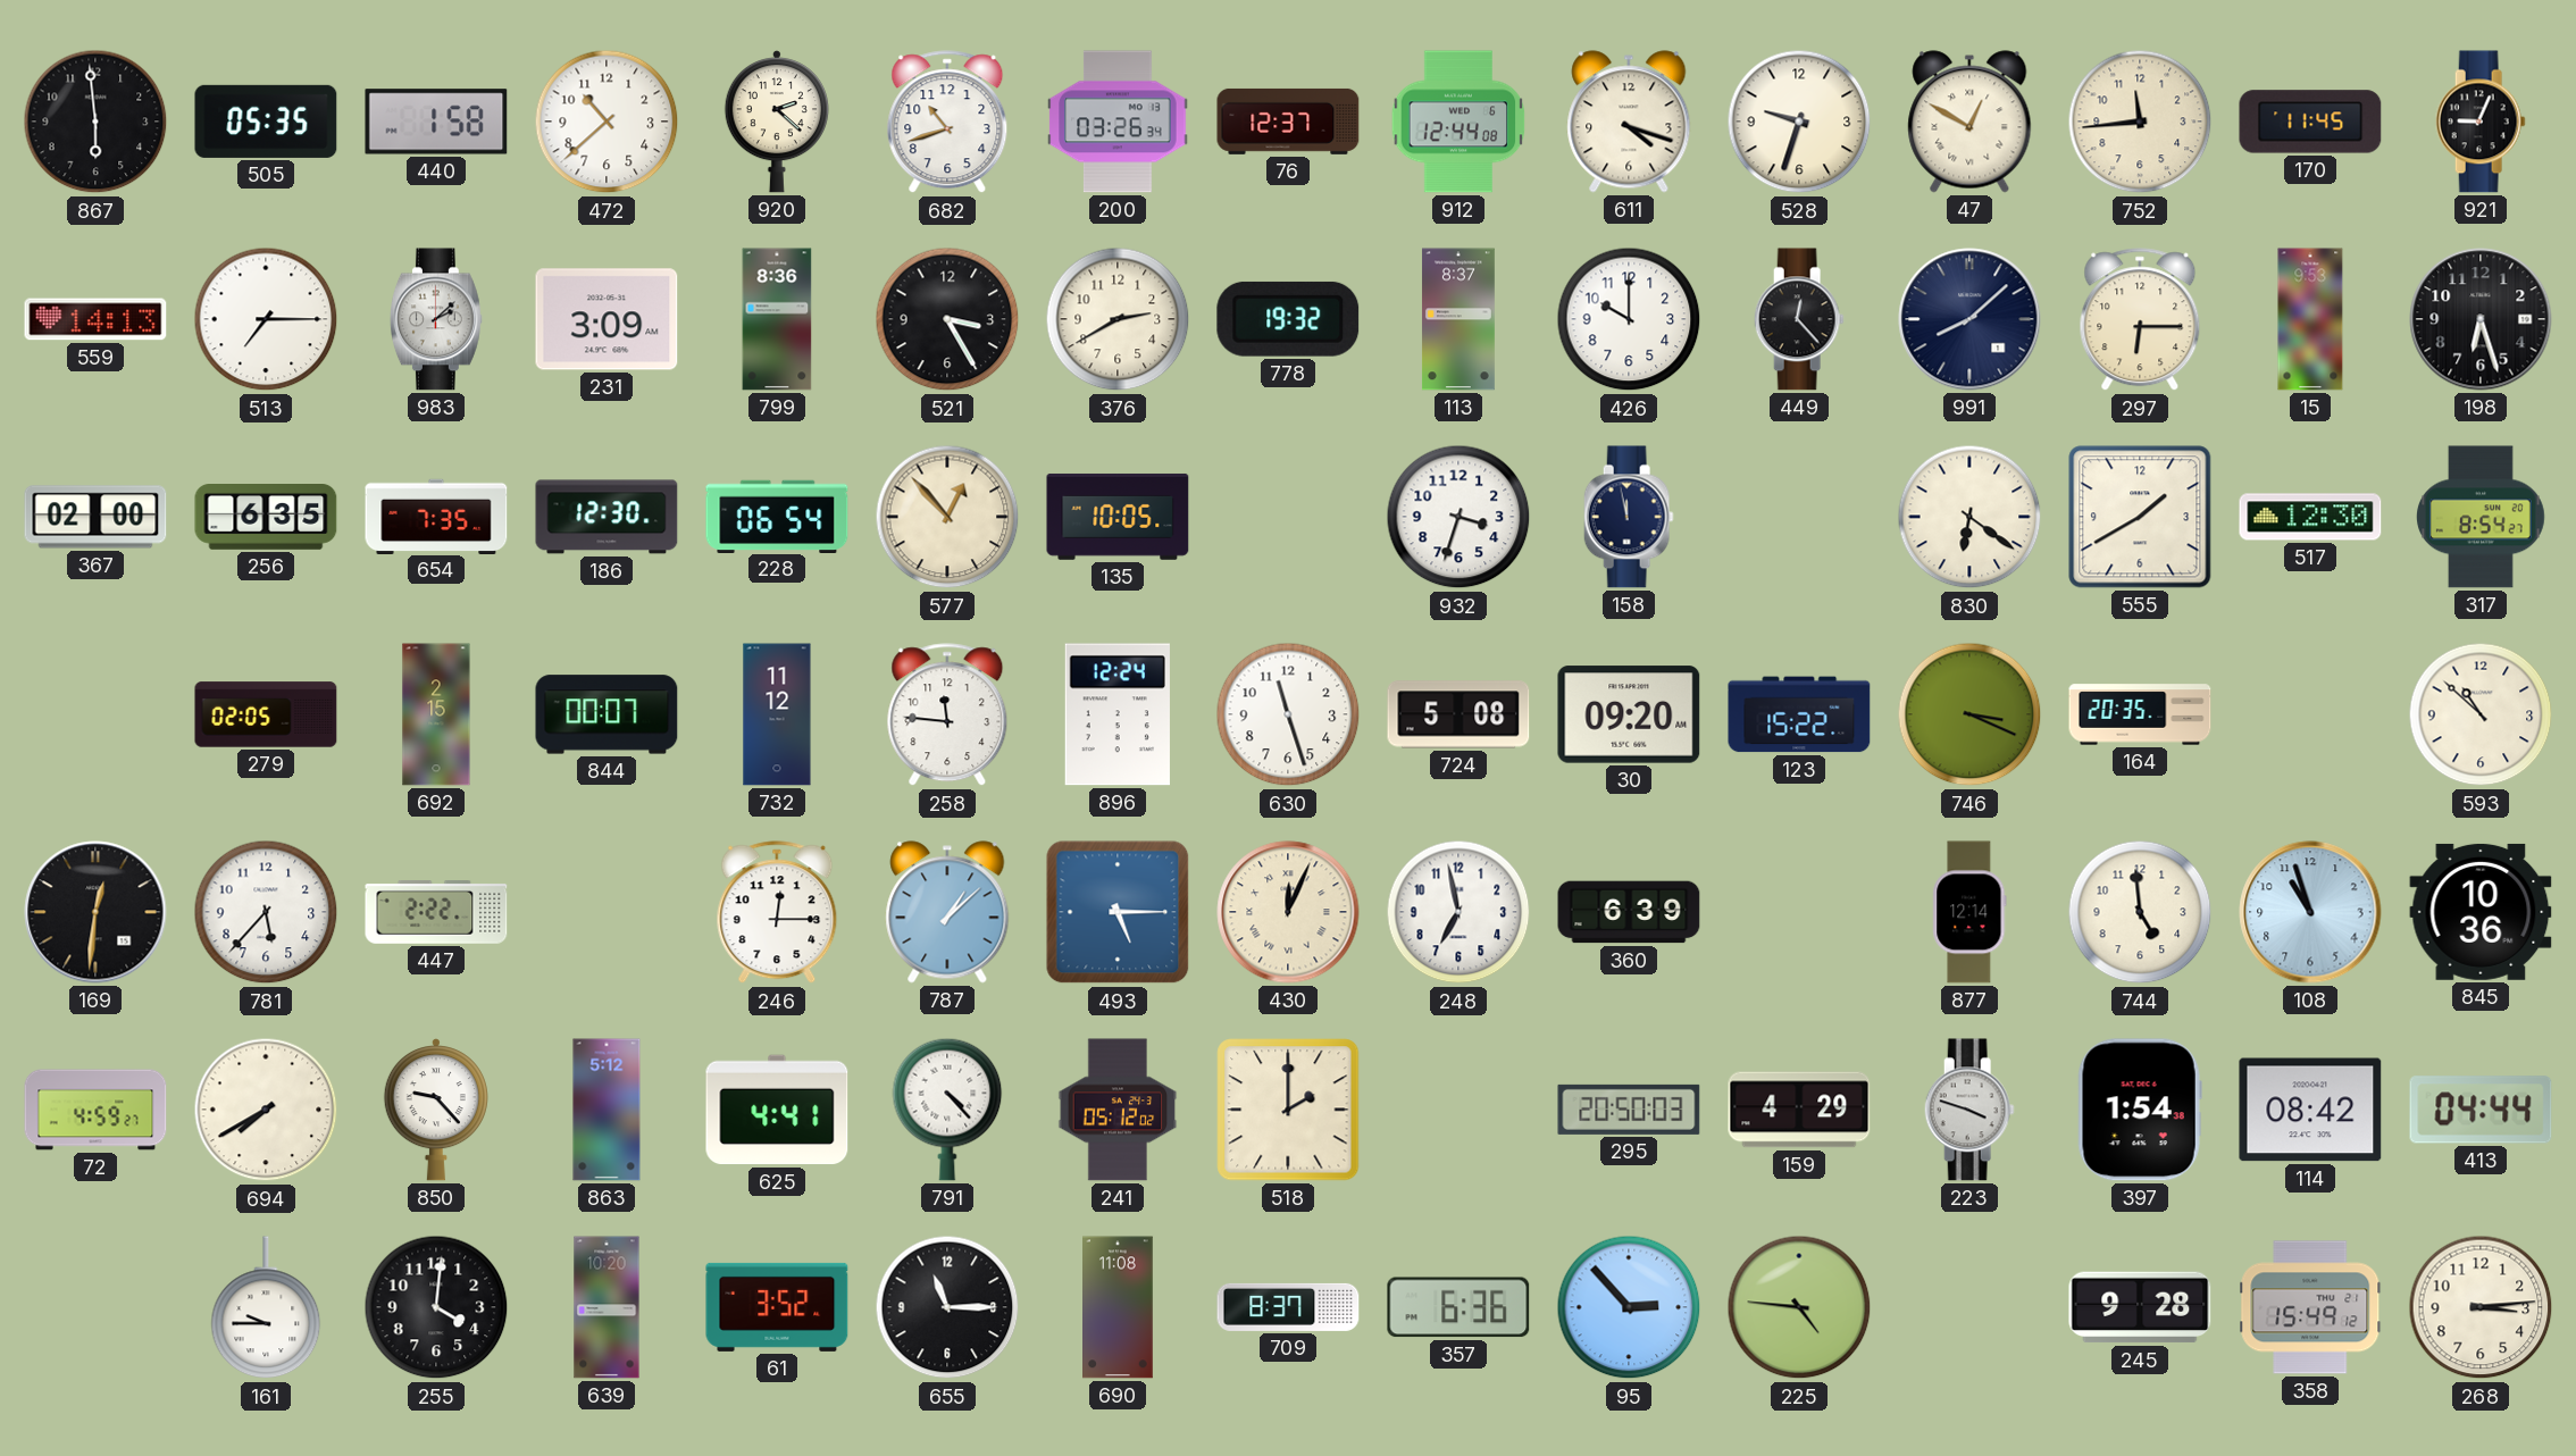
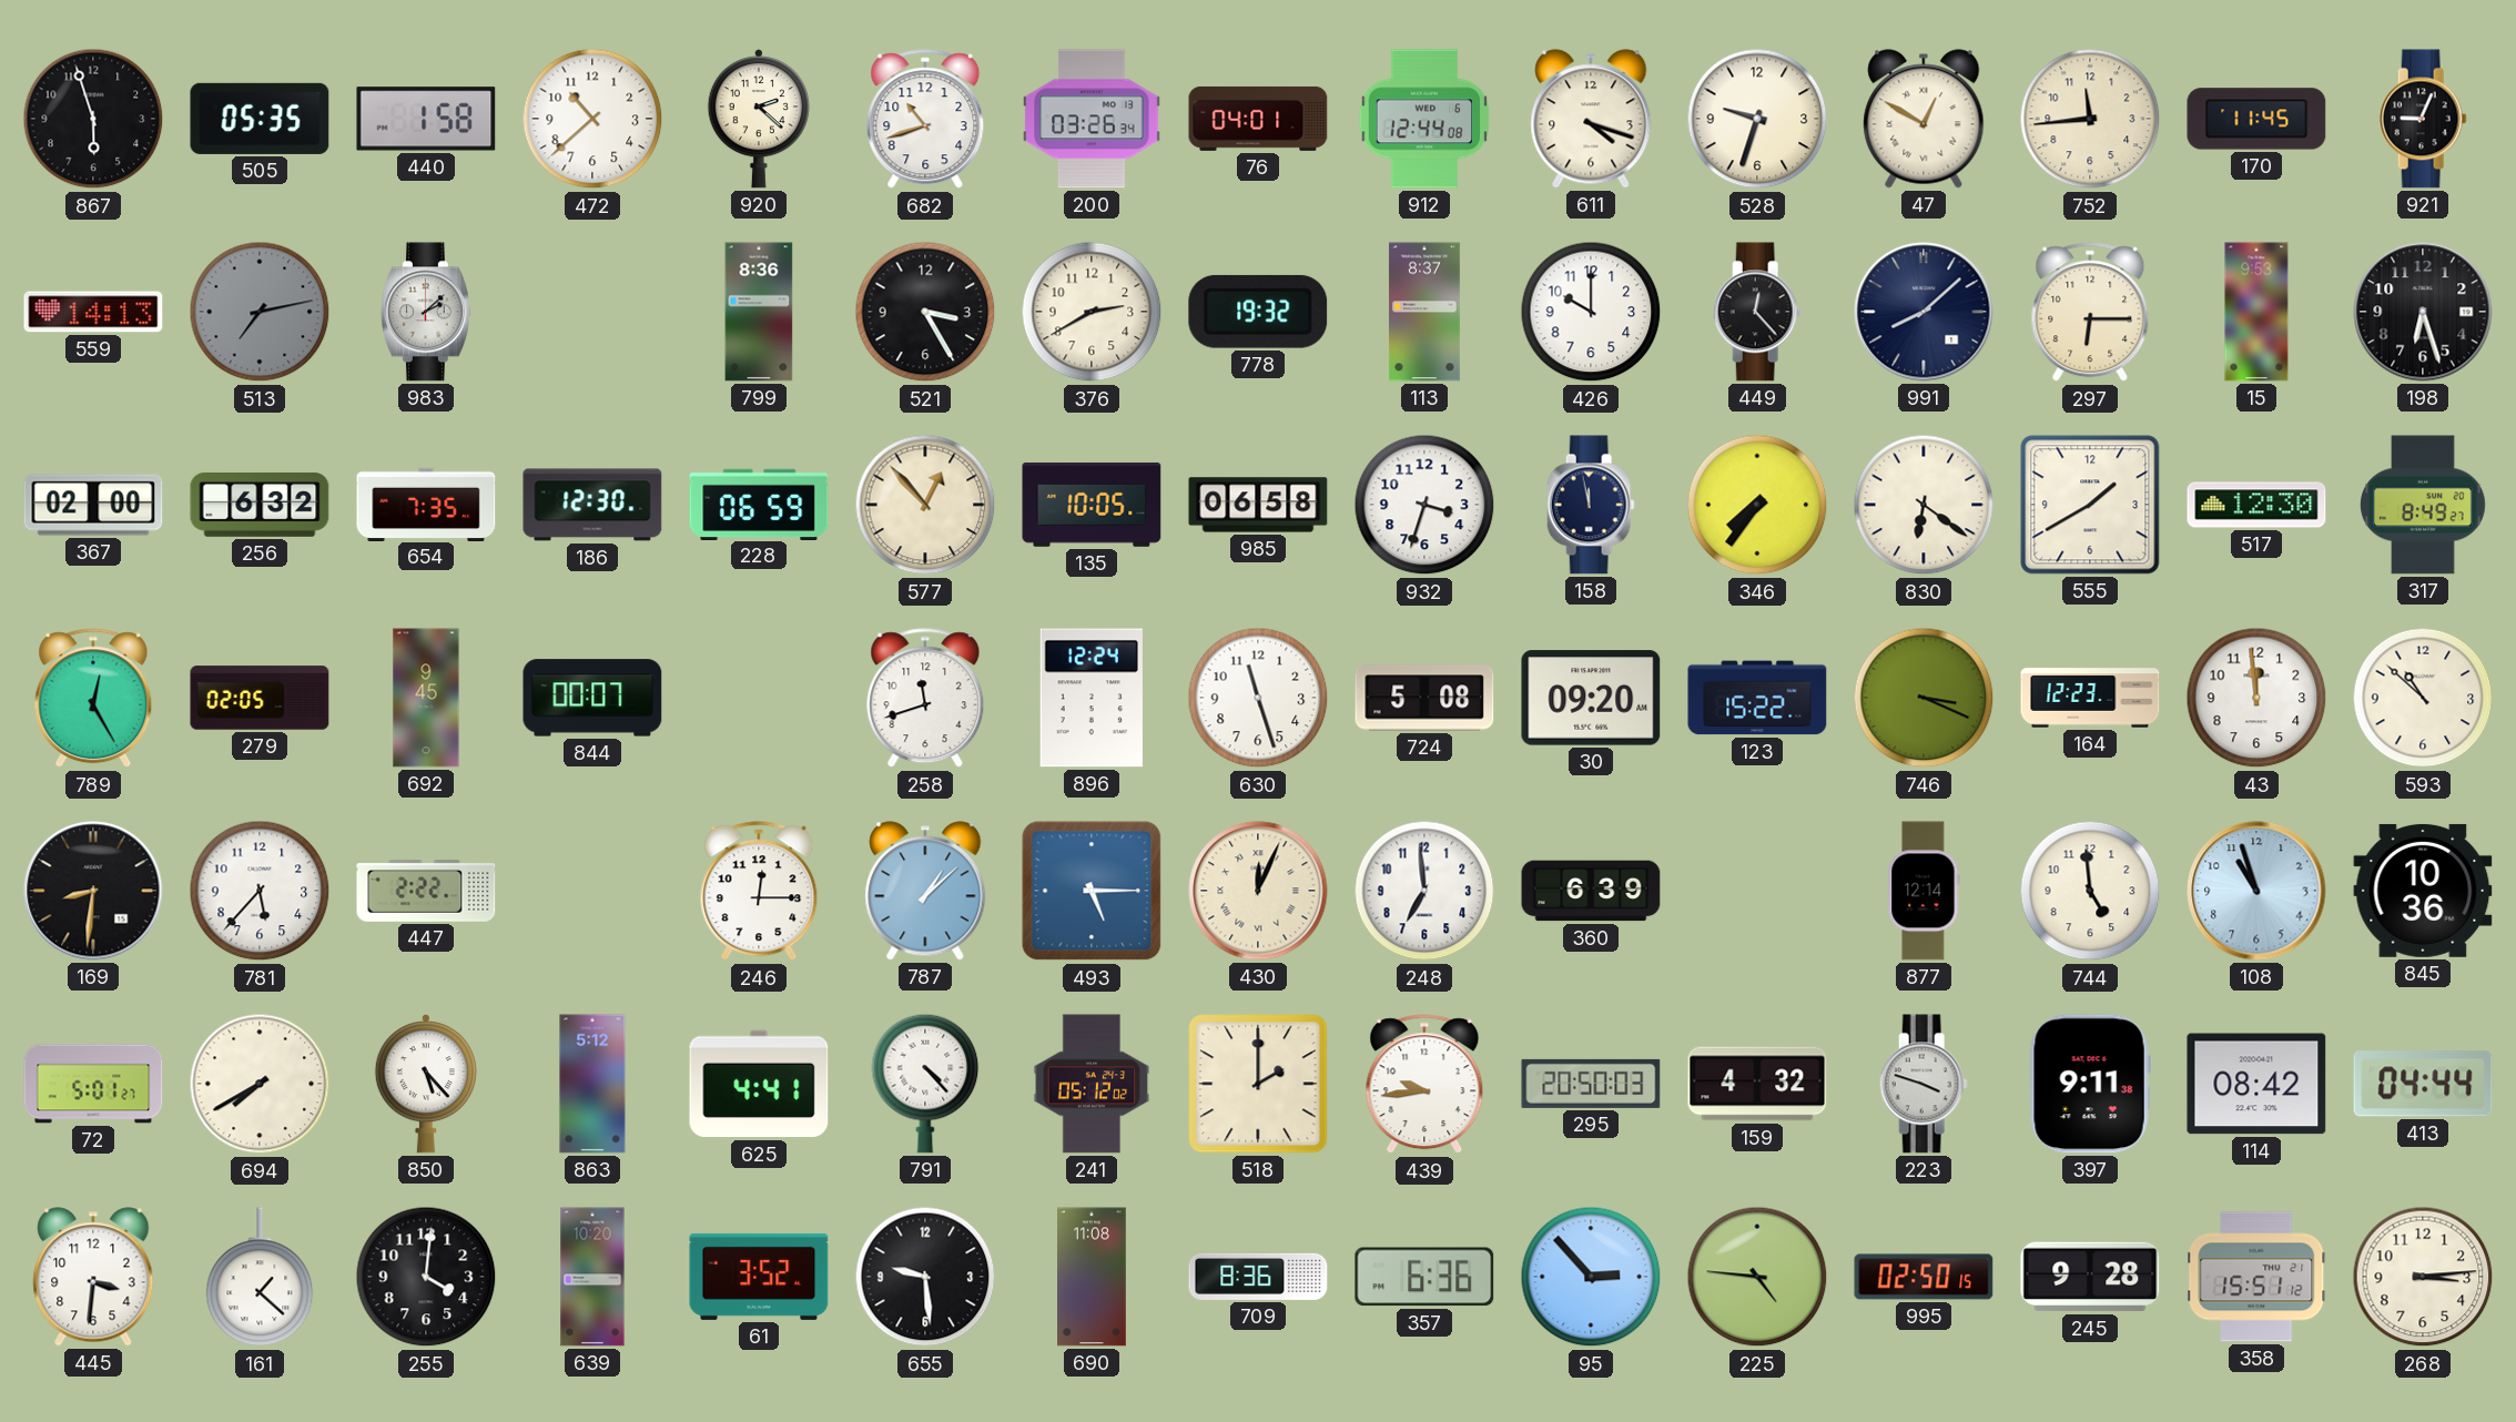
867: 5:59 -> 5:57 (93, 119)
76: 12:37 -> 04:01 (1258, 119)
513: 7:15 -> 7:13 (260, 312)
513 dial: white -> grey (260, 312)
231: 3:09 -> none (607, 319)
256: 6:35 -> 6:32 (260, 506)
228: 06:54 -> 06:59 (759, 504)
985: none -> 06:58 (1258, 505)
346: none -> 7:36 (1757, 505)
317: 8:54 -> 8:49 (2424, 505)
789: none -> 12:25 (93, 699)
692: 2:15 -> 9:45 (426, 698)
732: 11:12 -> none (777, 714)
258: 11:46 -> 11:42 (925, 699)
164: 20:35 -> 12:23 (2090, 698)
43: none -> 11:59 (2256, 698)
169: 12:31 -> 8:31 (93, 891)
248: 6:58 -> 6:59 (1424, 891)
72: 4:59 -> 5:01 (93, 1084)
850: 9:23 -> 5:23 (426, 1084)
439: none -> 9:44 (1424, 1085)
159: 4:29 -> 4:32 (1757, 1084)
397: 1:54 -> 9:11 (2090, 1084)
445: none -> 3:31 (93, 1277)
161: 9:45 -> 1:22 (260, 1278)
655: 11:15 -> 9:29 (925, 1277)
709: 8:37 -> 8:36 (1258, 1277)
995: none -> 02:50 (1924, 1277)
358: 15:49 -> 15:51 (2256, 1277)
